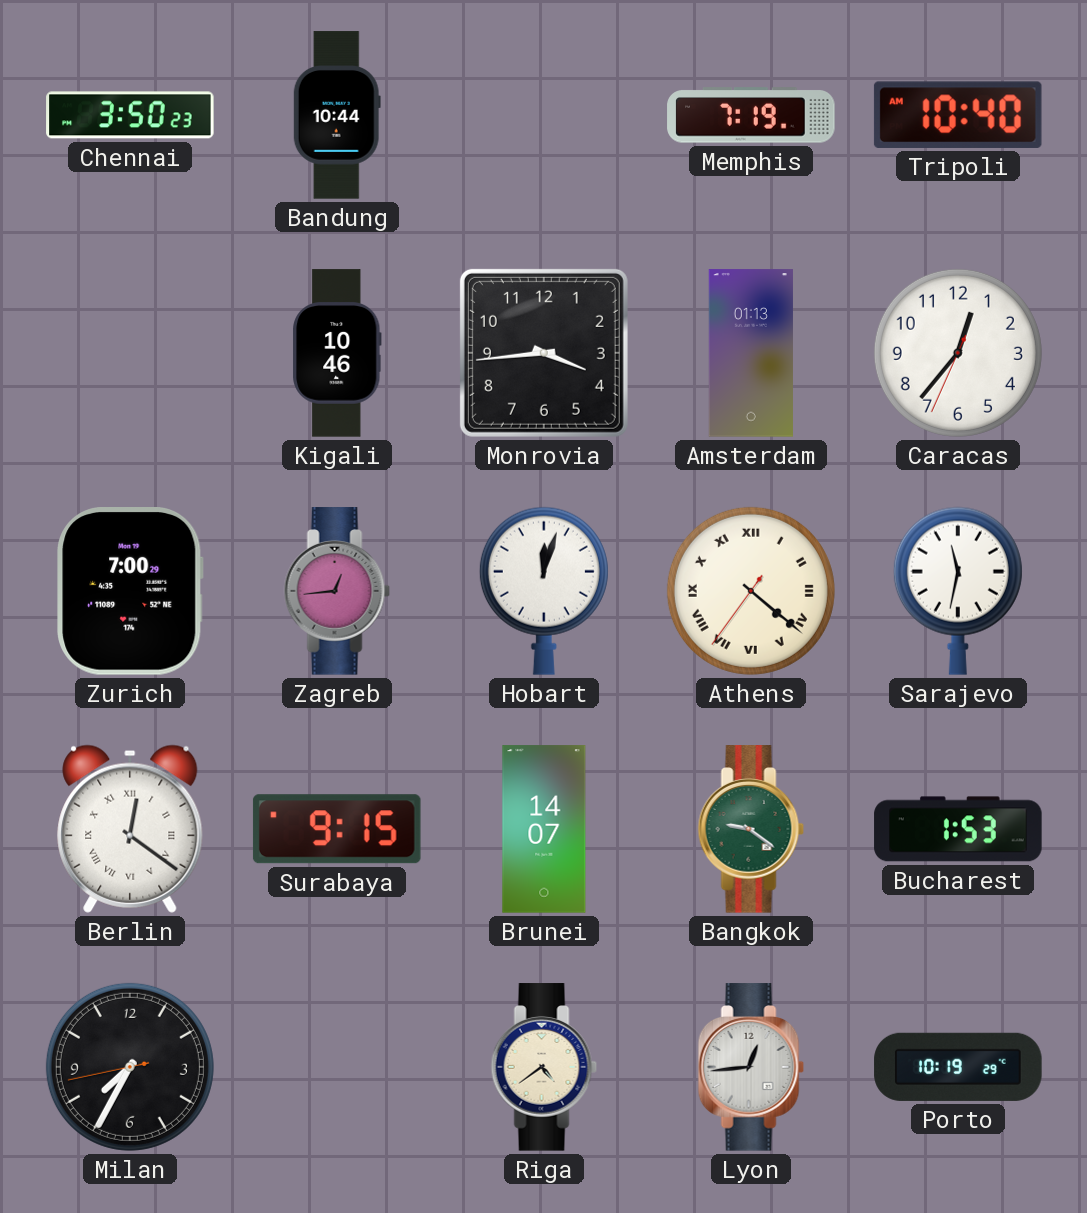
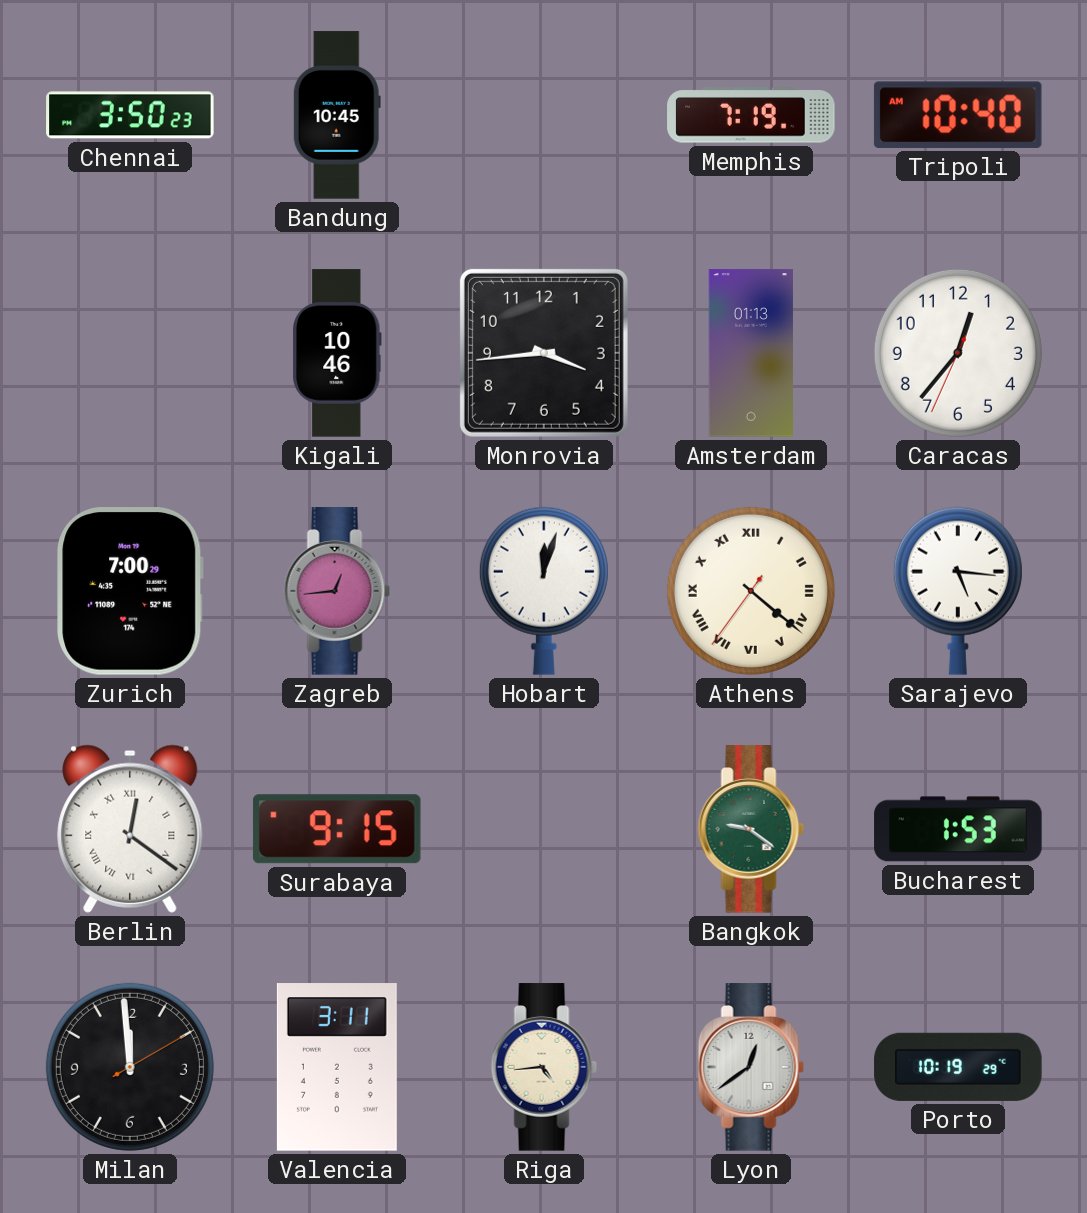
Bandung: 10:44 -> 10:45 (337, 115)
Sarajevo: 11:32 -> 5:16 (958, 591)
Brunei: 14:07 -> none (544, 829)
Milan: 7:34 -> 11:59 (130, 1067)
Valencia: none -> 3:11 (337, 1067)
Riga: 4:39 -> 4:44 (544, 1067)
Lyon: 12:44 -> 12:39 (751, 1067)
